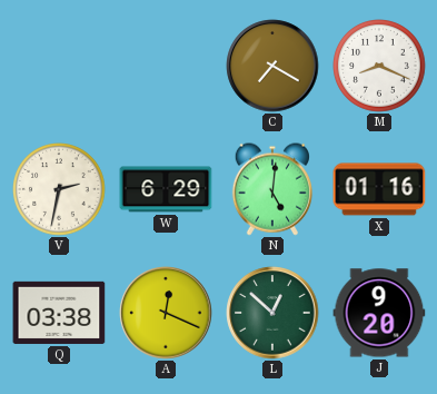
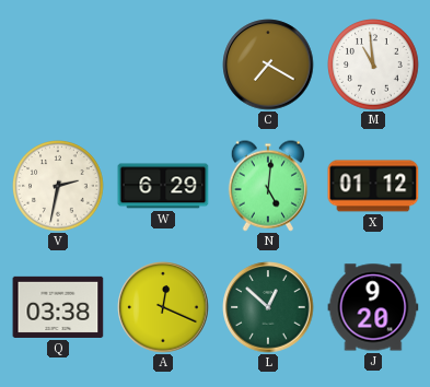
M: 8:19 -> 10:59 (373, 64)
X: 01:16 -> 01:12 (373, 186)
